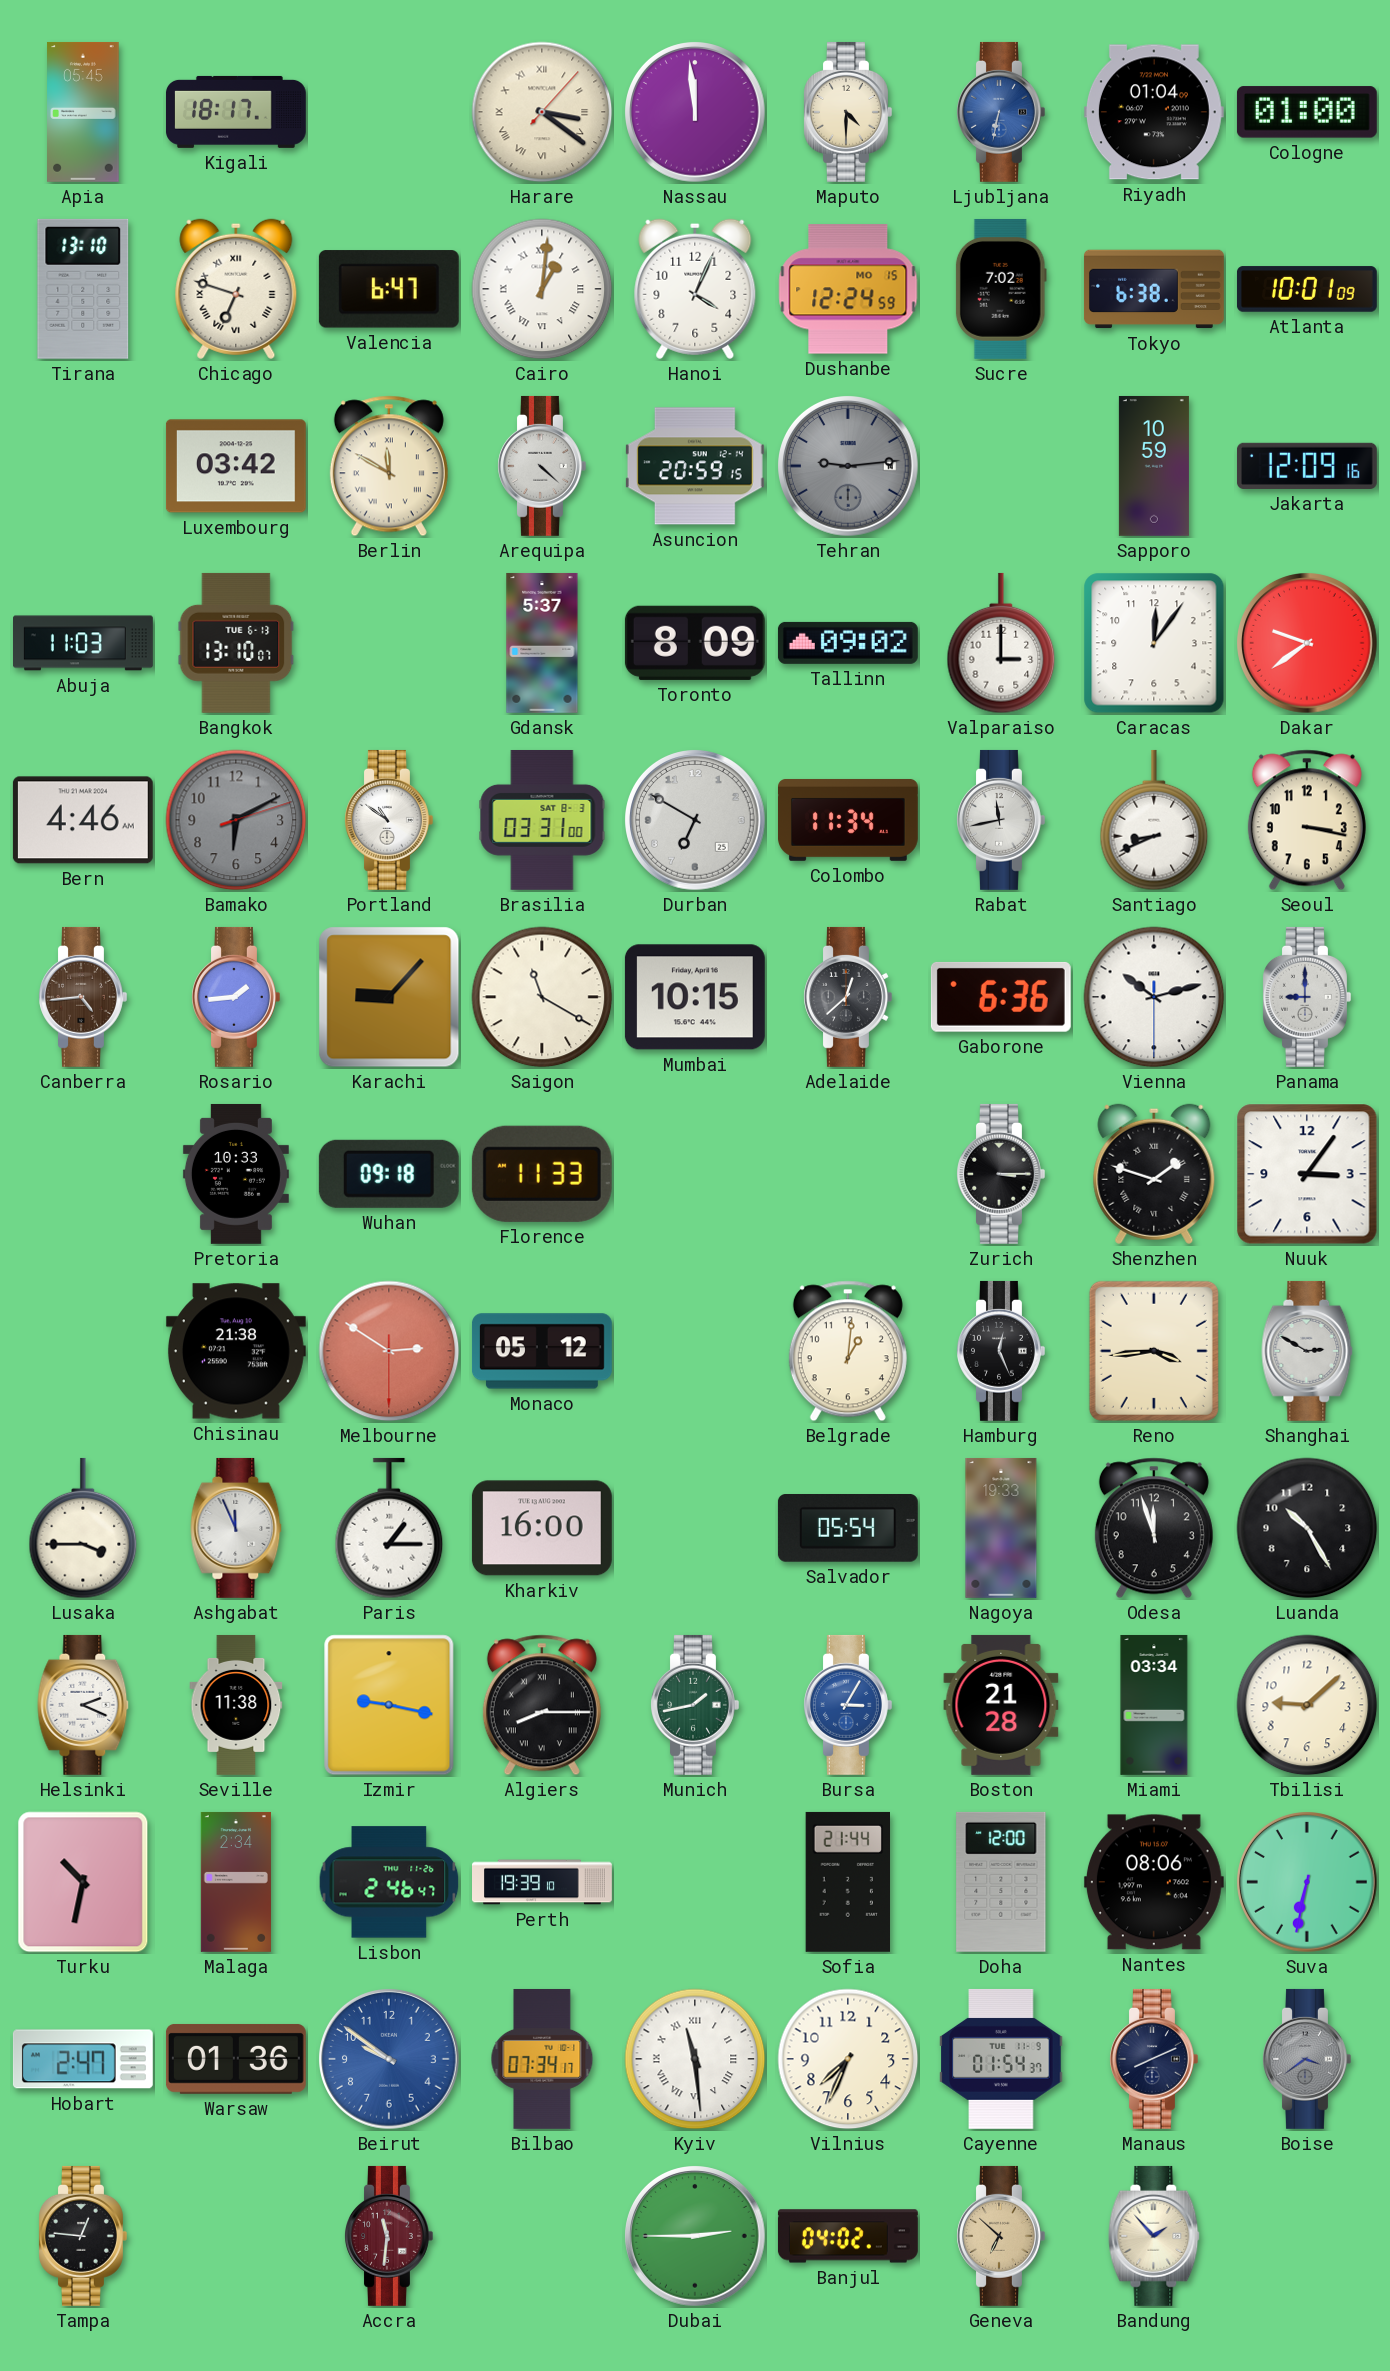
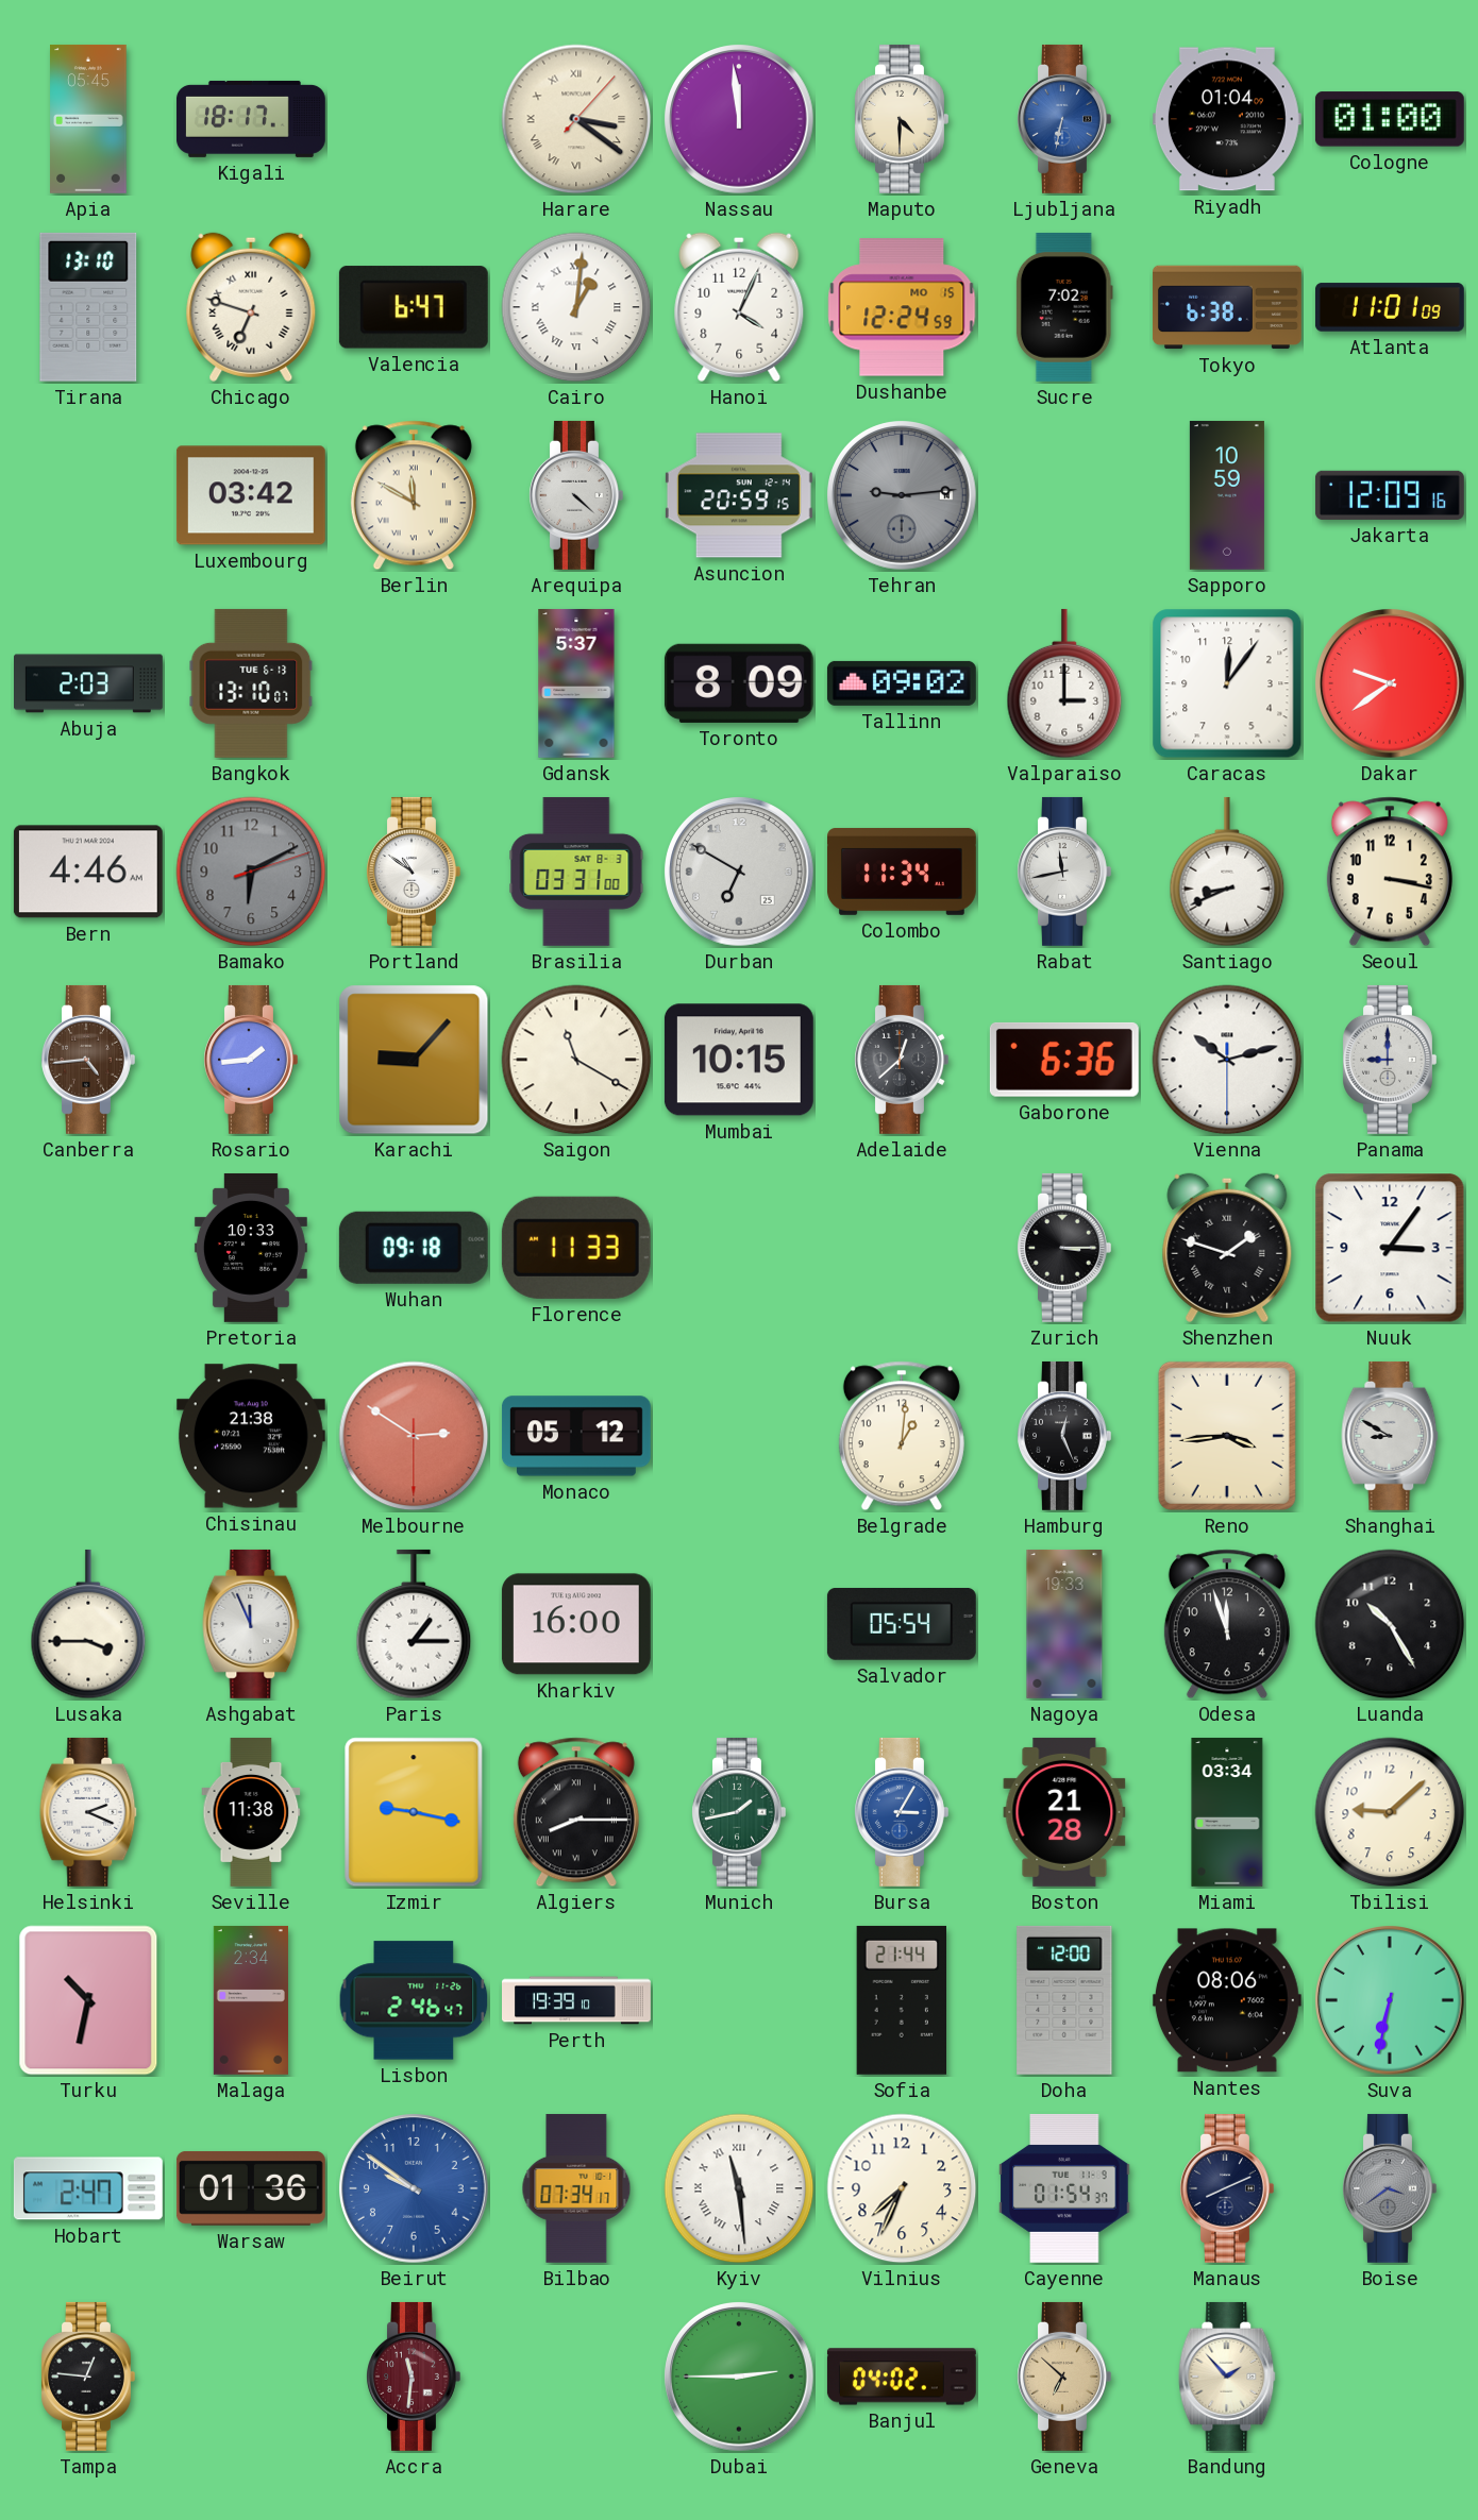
Atlanta: 10:01 -> 11:01 (1390, 307)
Abuja: 11:03 -> 2:03 (89, 683)
Shanghai: 2:50 -> 8:50 (1390, 1436)
